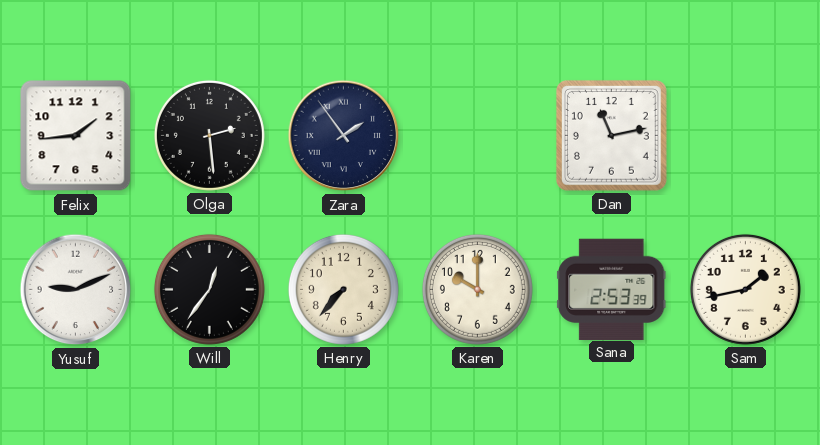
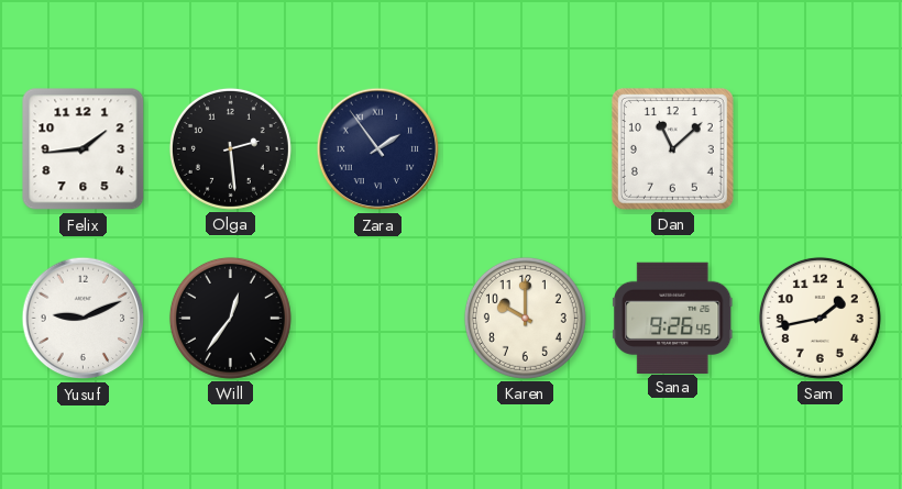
Dan: 11:13 -> 11:08 (672, 148)
Henry: 7:37 -> none (343, 289)
Sana: 2:53 -> 9:26 (673, 318)
